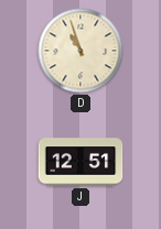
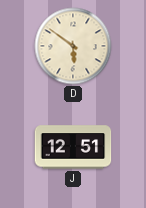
D: 10:57 -> 5:51 (73, 46)
